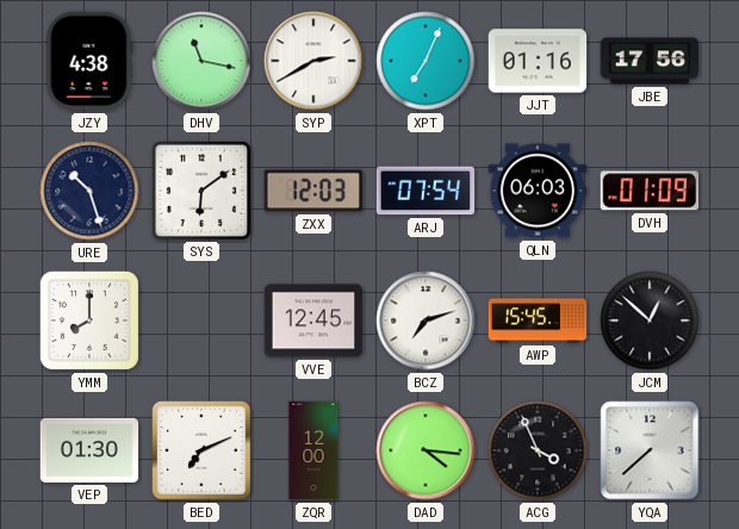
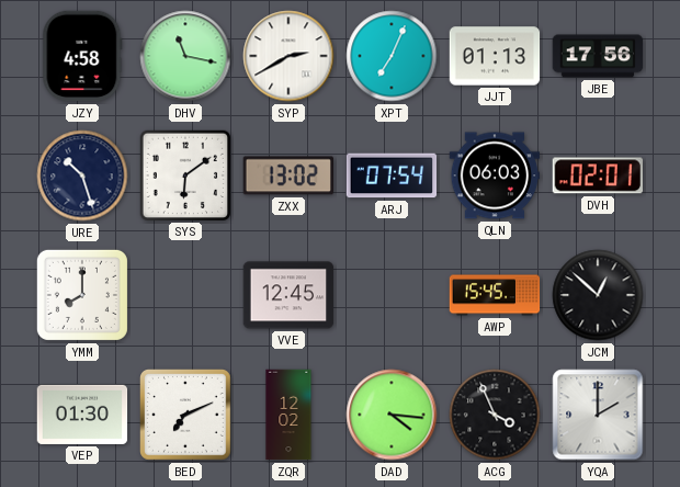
JZY: 4:38 -> 4:58 (82, 56)
JJT: 01:16 -> 01:13 (495, 56)
ZXX: 12:03 -> 13:02 (288, 175)
DVH: 01:09 -> 02:01 (597, 175)
BCZ: 7:12 -> none (426, 320)
ZQR: 12:00 -> 12:02 (288, 415)
YQA: 7:38 -> 2:00 (598, 415)
